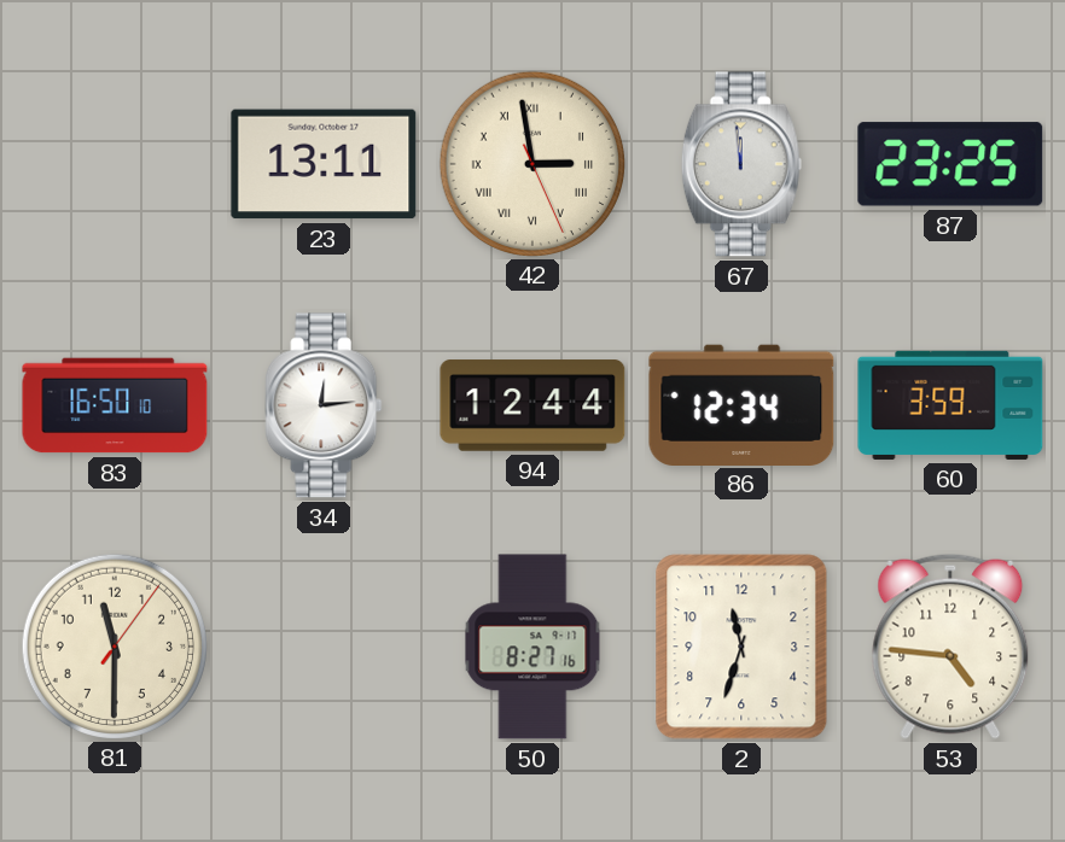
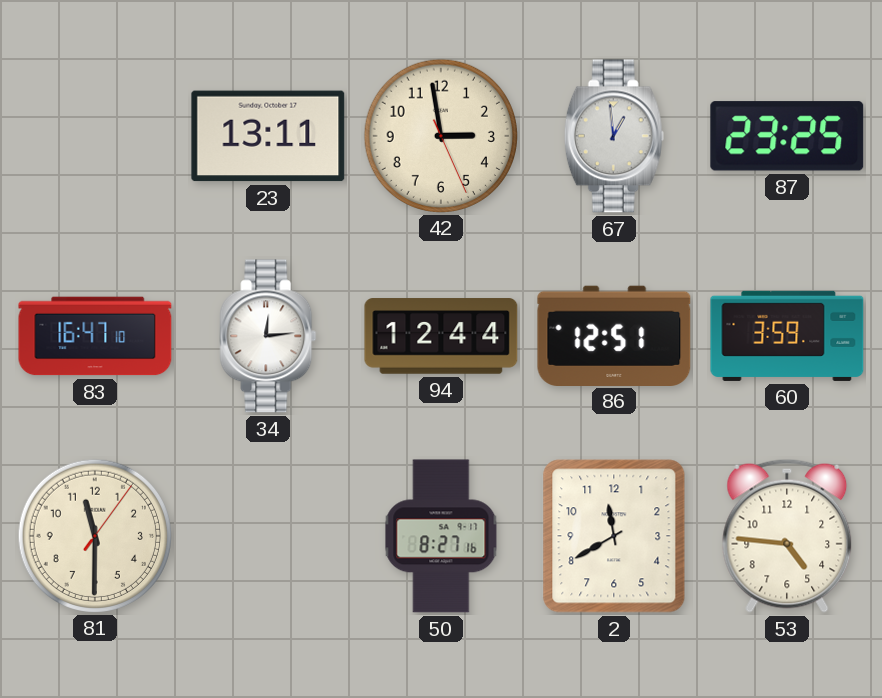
42 numerals: Roman -> Arabic (440, 135)
67: 11:59 -> 12:59 (614, 136)
83: 16:50 -> 16:47 (95, 336)
86: 12:34 -> 12:51 (614, 335)
2: 11:33 -> 11:40 (614, 536)
